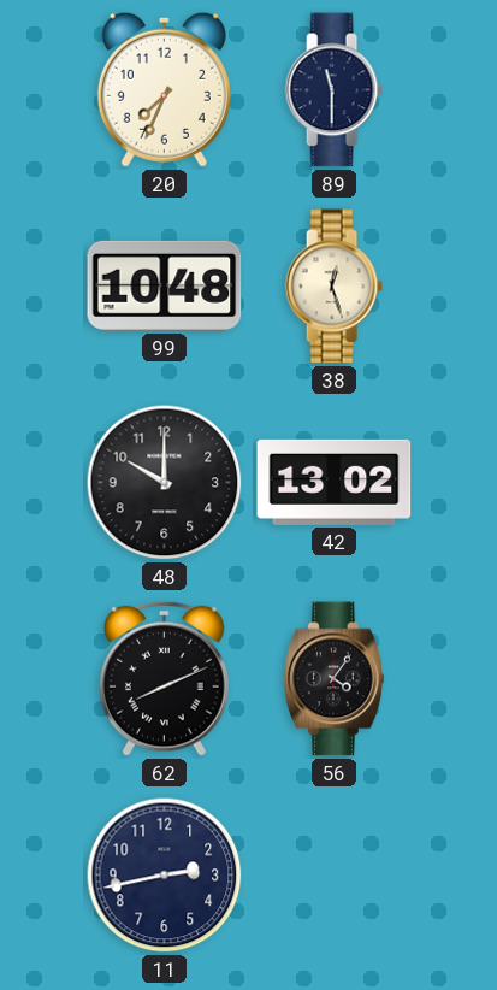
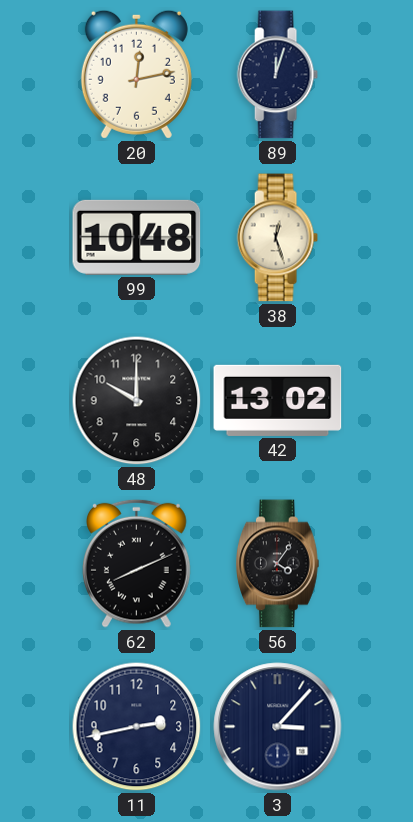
20: 7:34 -> 12:13 (136, 74)
89: 11:30 -> 12:03 (277, 75)
3: none -> 3:07 (278, 727)
